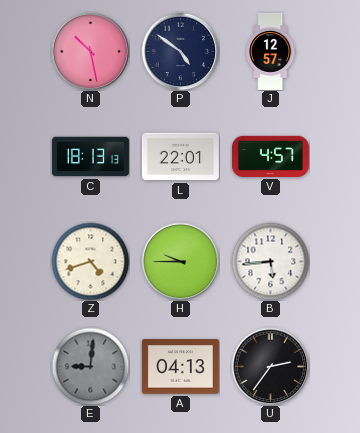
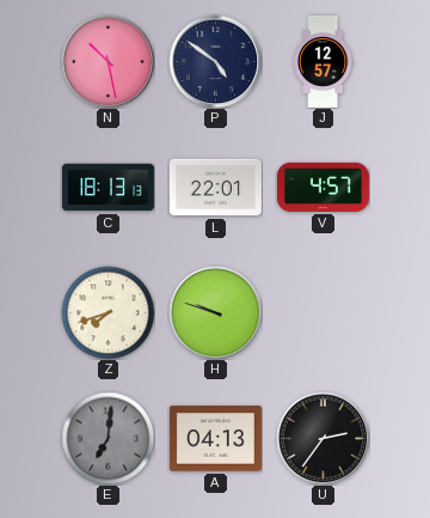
Z: 4:42 -> 7:42 (107, 312)
H: 9:45 -> 9:48 (215, 312)
B: 5:44 -> none (270, 261)
E: 9:01 -> 7:01 (107, 438)
